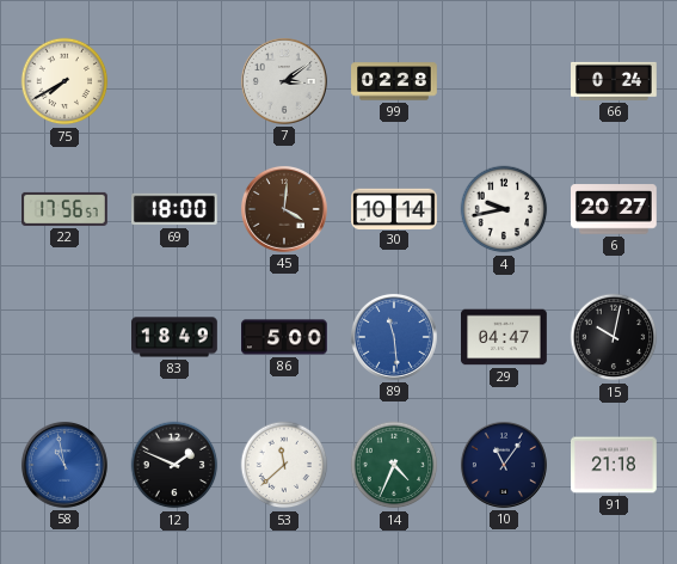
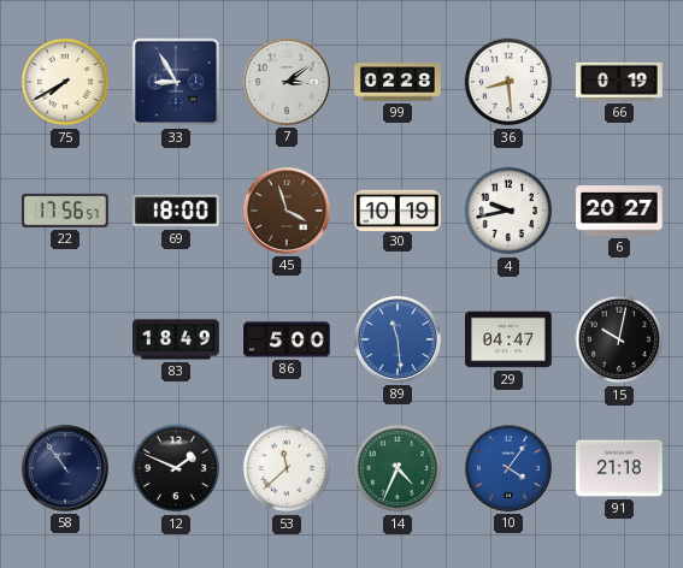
33: none -> 8:55 (176, 82)
36: none -> 8:29 (508, 82)
66: 0:24 -> 0:19 (620, 82)
45: 4:01 -> 3:57 (287, 211)
30: 10:14 -> 10:19 (399, 209)
58: 10:58 -> 10:54 (65, 468)
58 dial: blue -> navy (65, 468)
10: 11:06 -> 4:06 (508, 468)
10 dial: navy -> blue (508, 468)
